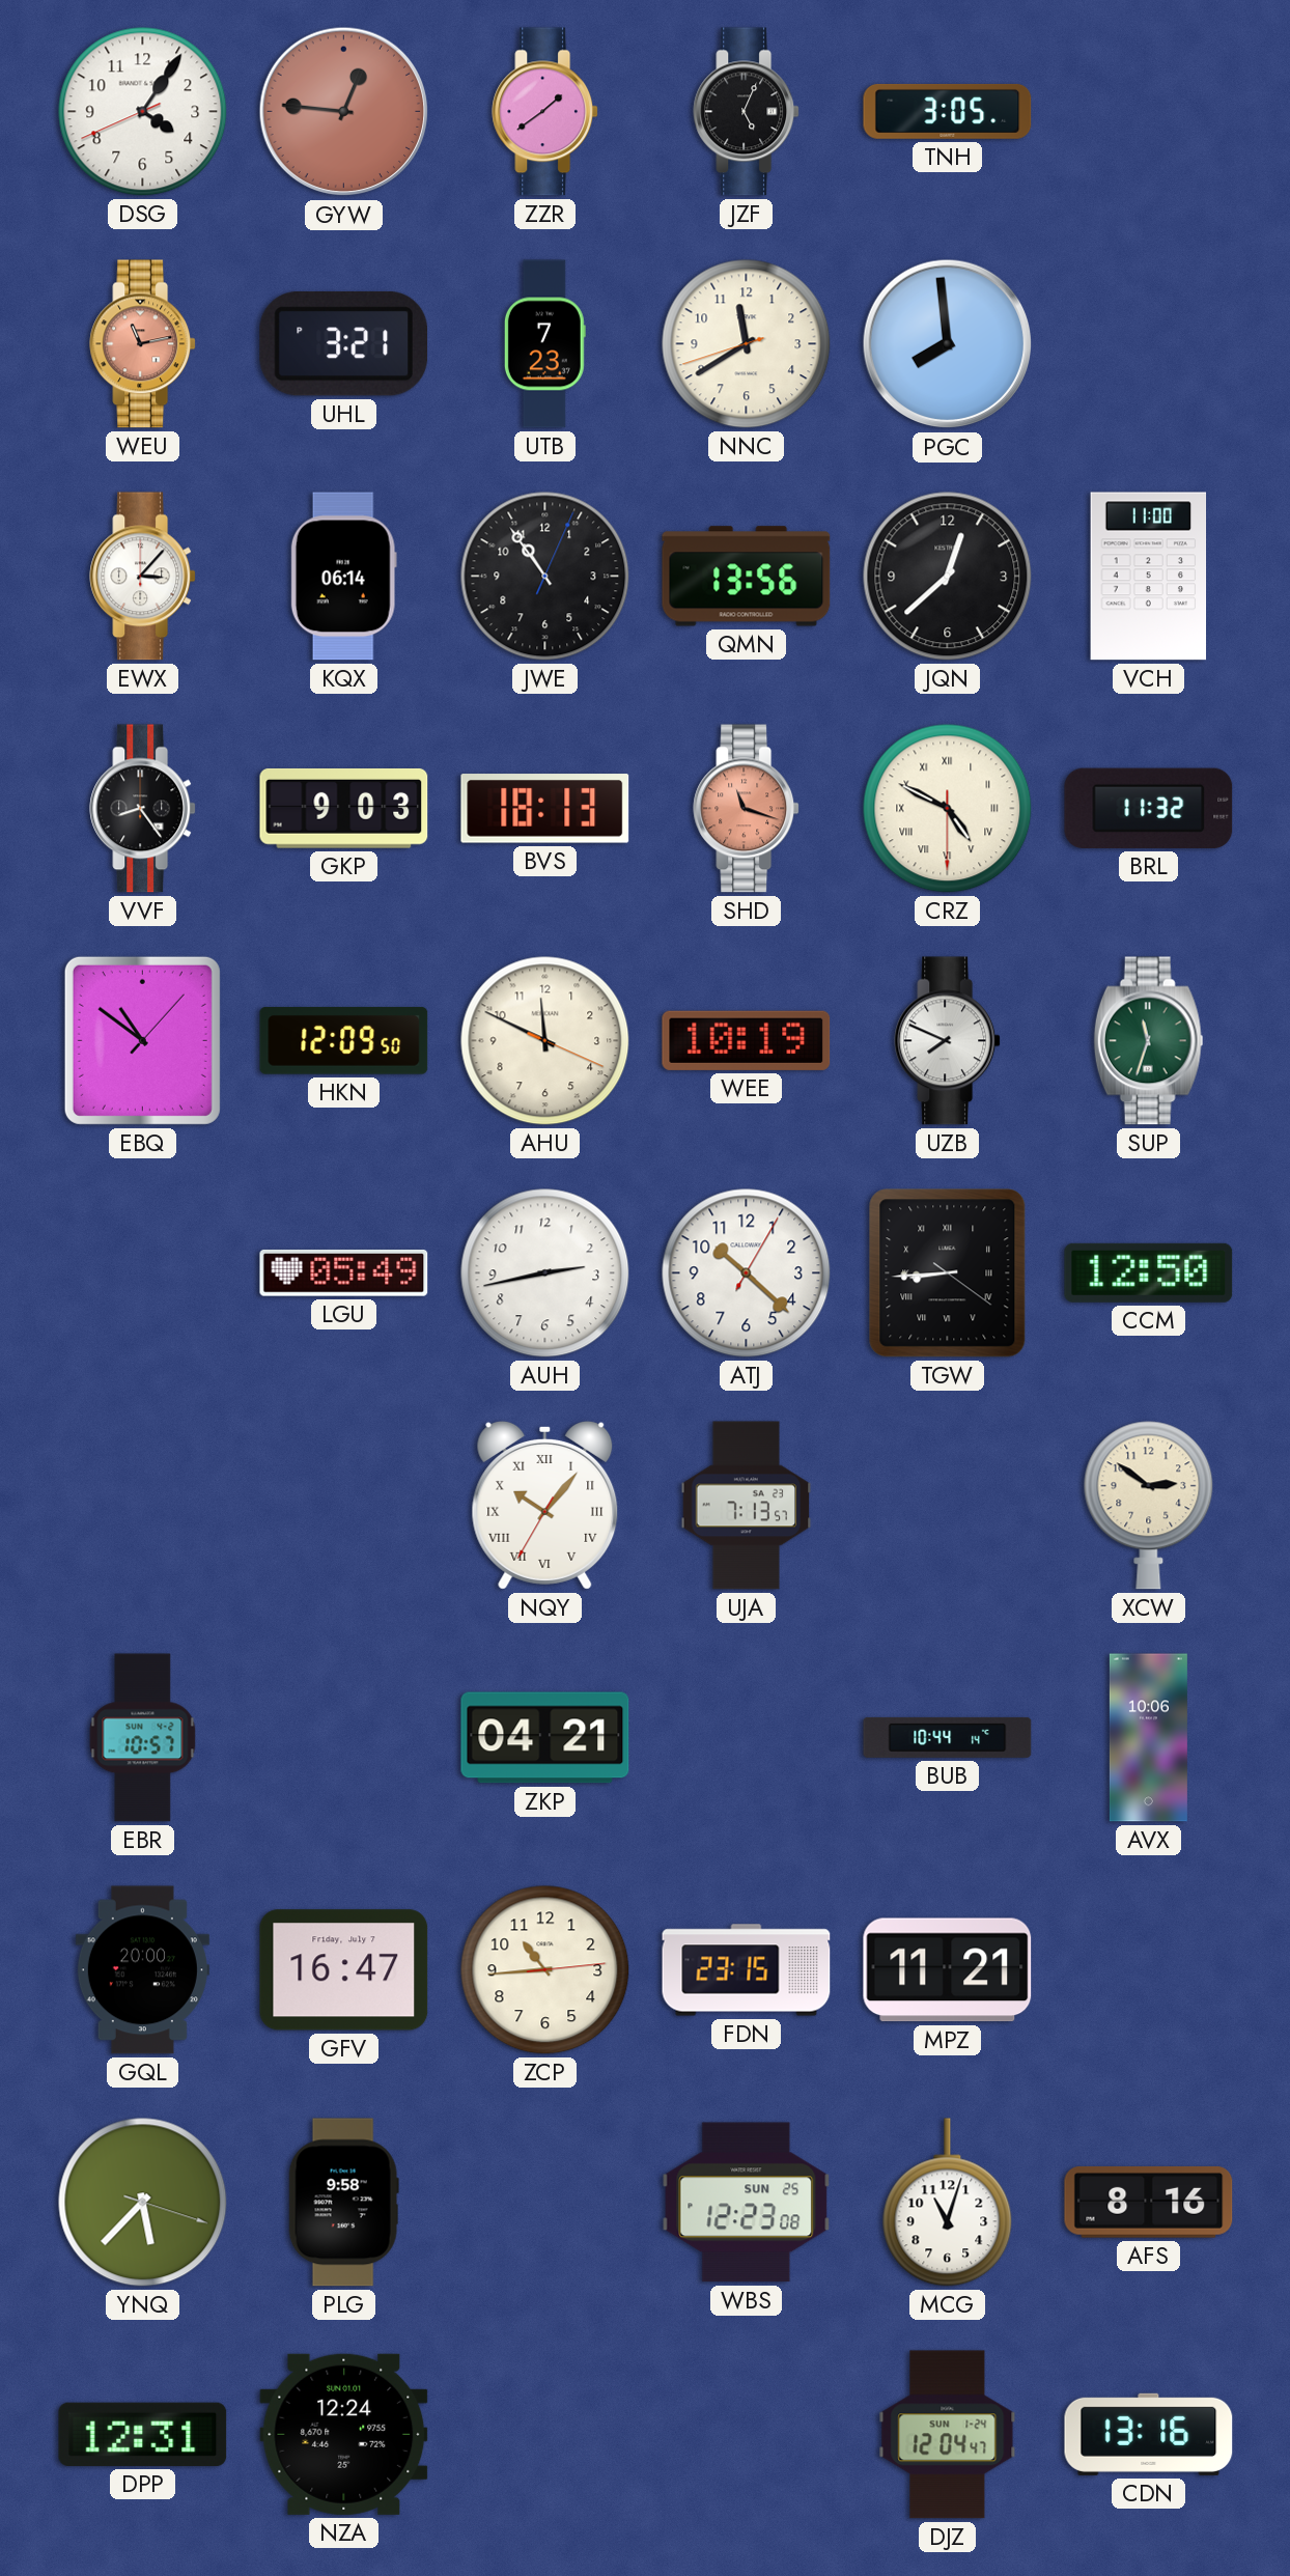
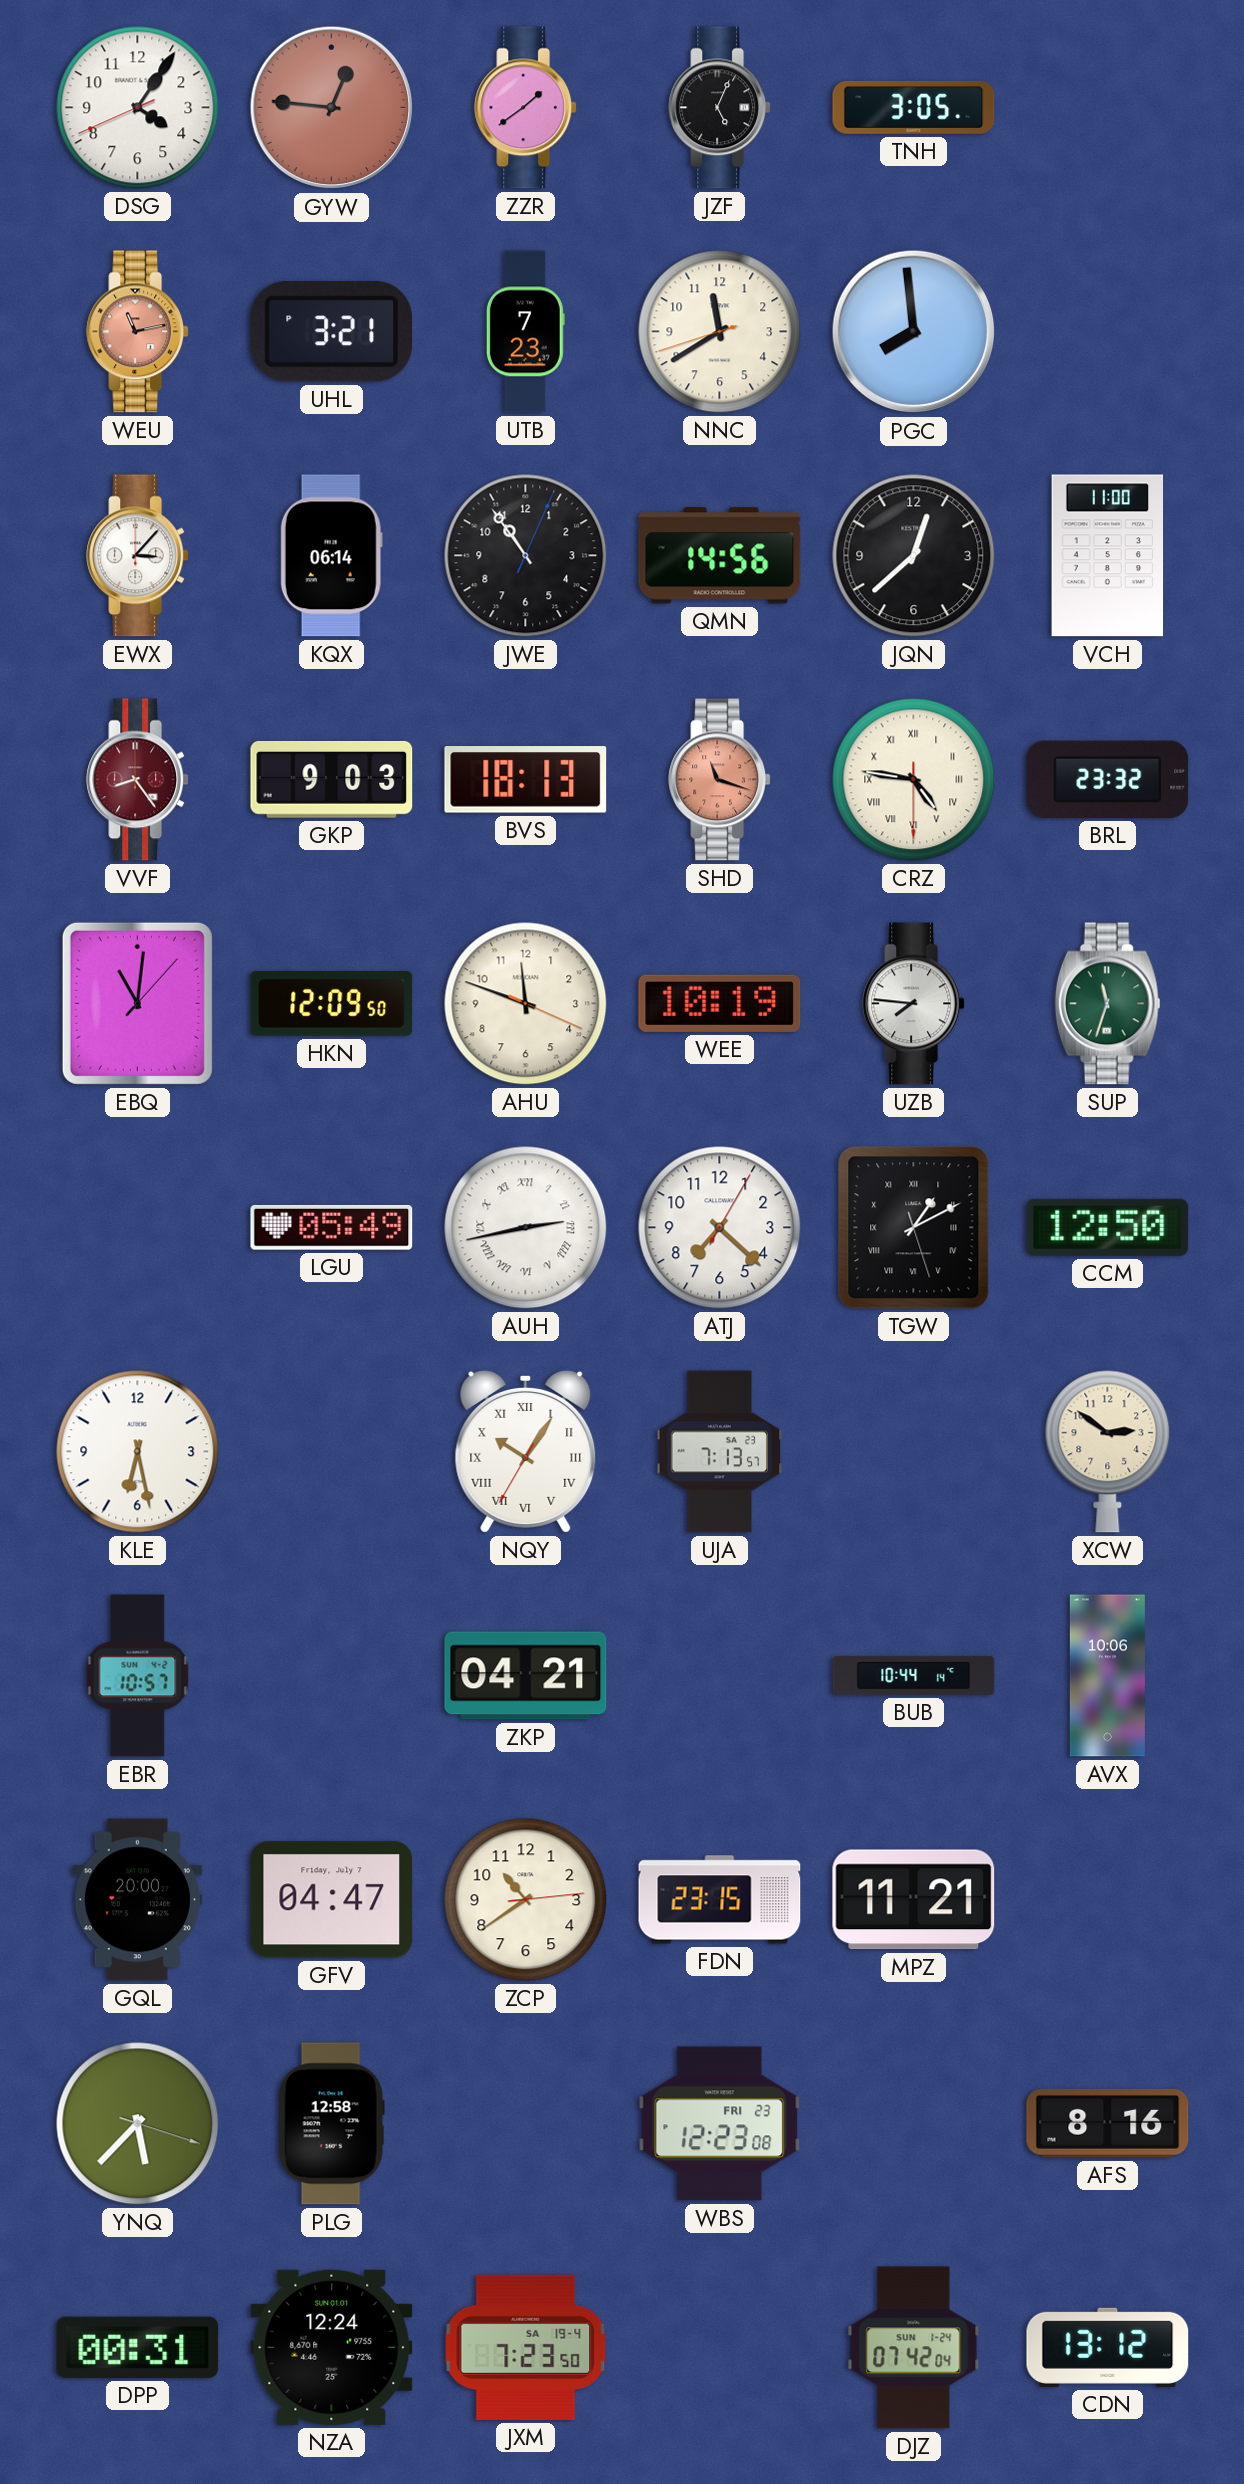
QMN: 13:56 -> 14:56 (720, 556)
VVF dial: black -> burgundy (138, 780)
CRZ: 4:49 -> 4:46 (914, 780)
BRL: 11:32 -> 23:32 (1108, 779)
EBQ: 10:51 -> 11:01 (137, 1003)
AHU: 11:49 -> 11:48 (526, 1004)
UZB: 7:49 -> 7:46 (914, 1004)
AUH numerals: Arabic -> Roman (526, 1228)
ATJ: 10:22 -> 7:22 (720, 1228)
TGW: 8:44 -> 1:10 (914, 1228)
KLE: none -> 6:28 (138, 1452)
NQY: 10:06 -> 10:05 (526, 1451)
GFV: 16:47 -> 04:47 (332, 1900)
ZCP: 10:44 -> 10:39 (526, 1900)
PLG: 9:58 -> 12:58 (331, 2124)
WBS date: SUN 25 -> FRI 23 (720, 2124)
MCG: 11:03 -> none (948, 2203)
DPP: 12:31 -> 00:31 (138, 2347)
JXM: none -> 7:23 (526, 2347)
DJZ: 12:04 -> 07:42 (914, 2348)
CDN: 13:16 -> 13:12 (1108, 2347)
